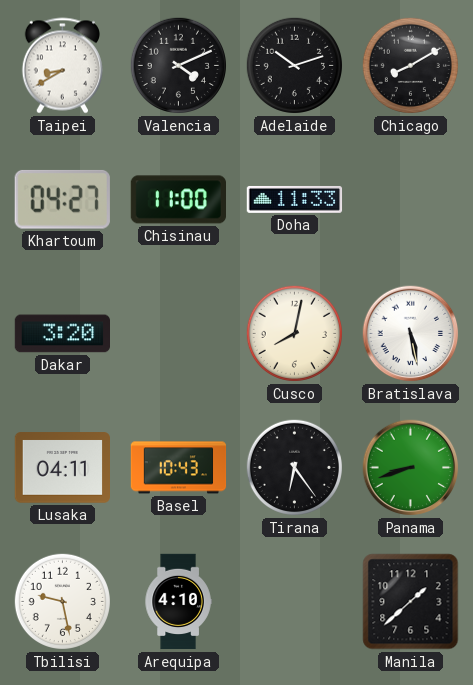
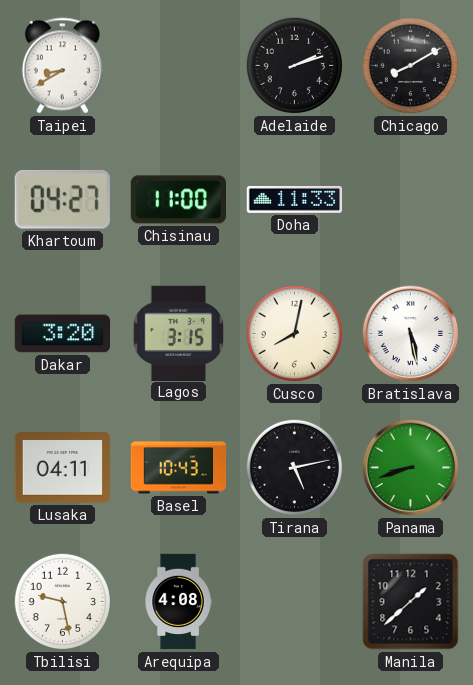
Valencia: 4:11 -> none (178, 65)
Adelaide: 10:12 -> 2:12 (294, 65)
Lagos: none -> 3:15 (179, 333)
Tirana: 6:24 -> 5:13 (294, 467)
Arequipa: 4:10 -> 4:08 (178, 602)
